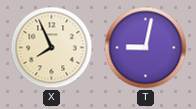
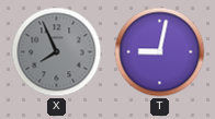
X dial: cream -> grey (57, 52)
